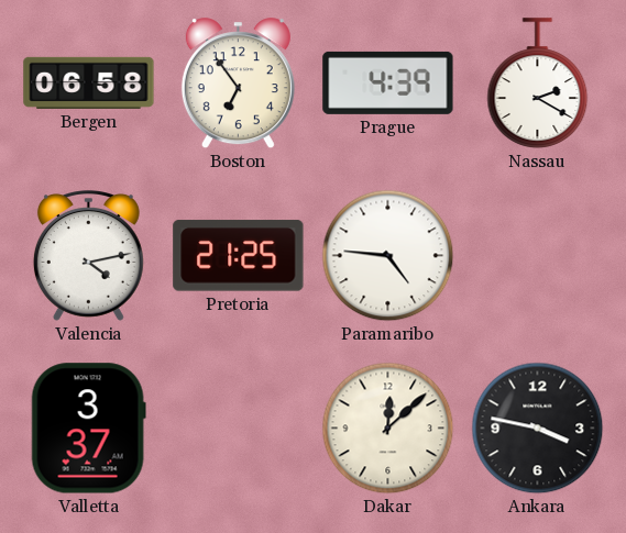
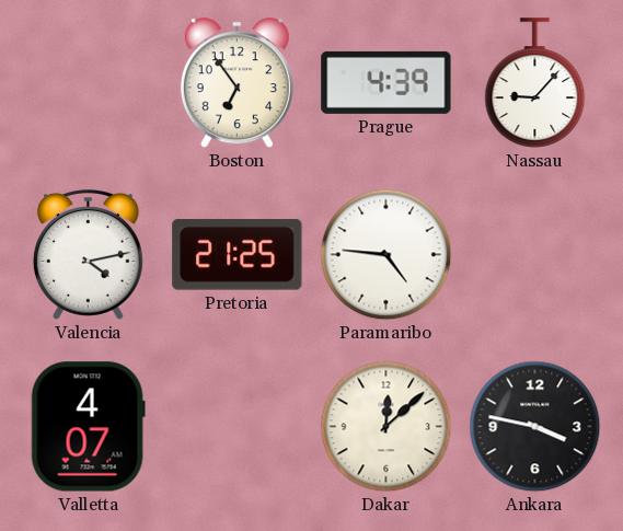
Bergen: 06:58 -> none (89, 82)
Nassau: 2:20 -> 9:07 (535, 83)
Valletta: 3:37 -> 4:07 (88, 427)
